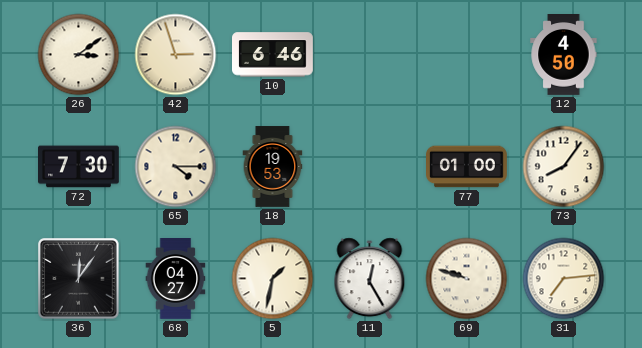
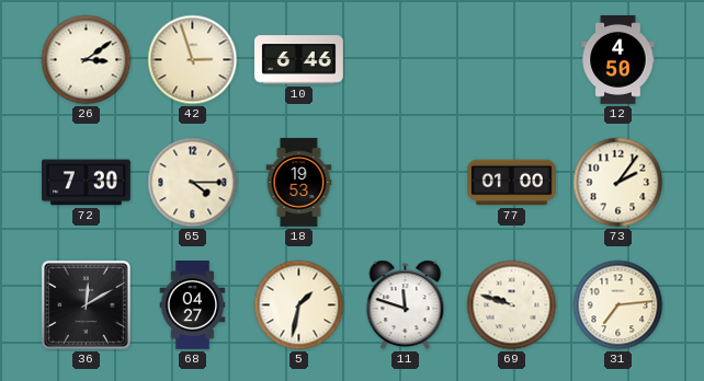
73: 8:06 -> 2:06 (618, 183)
36: 12:06 -> 12:10 (87, 305)
11: 12:25 -> 11:48 (406, 305)
